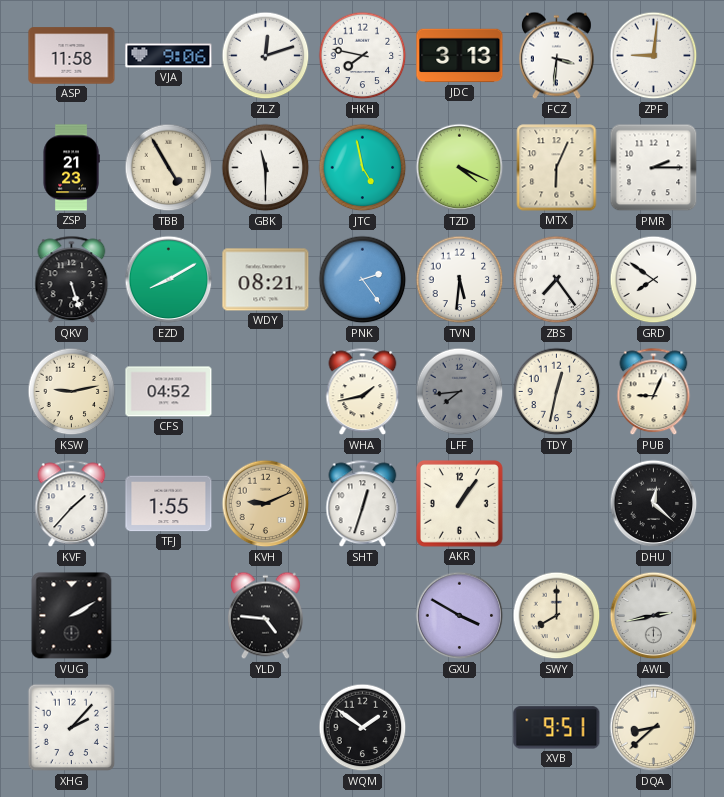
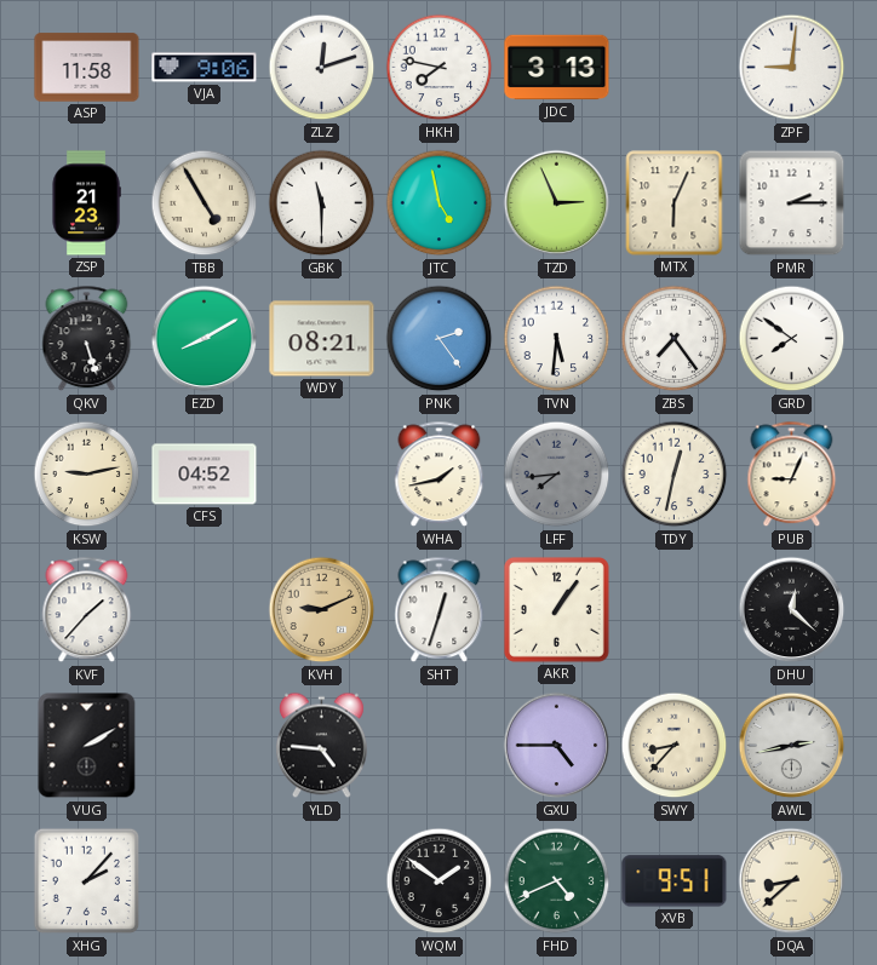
FCZ: 3:31 -> none (556, 56)
TZD: 4:19 -> 2:56 (557, 203)
TFJ: 1:55 -> none (169, 504)
GXU: 3:50 -> 4:45 (557, 746)
SWY: 8:00 -> 8:37 (675, 746)
FHD: none -> 4:41 (557, 881)
